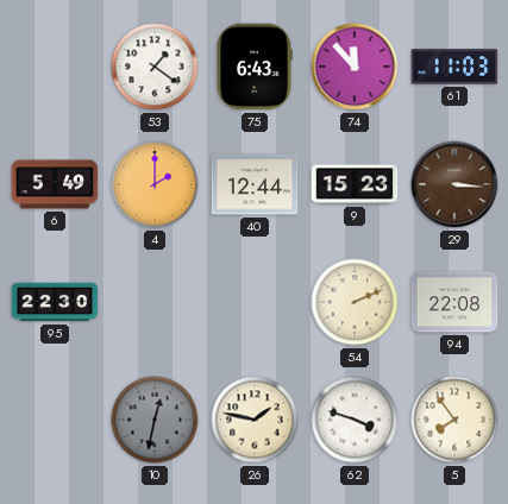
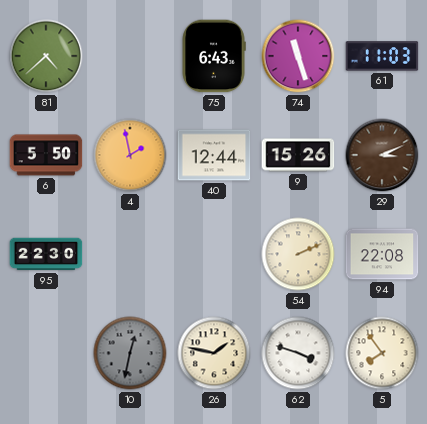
81: none -> 4:38 (46, 56)
53: 1:21 -> none (155, 67)
74: 11:53 -> 11:27 (298, 56)
6: 5:49 -> 5:50 (46, 155)
4: 2:00 -> 1:58 (130, 155)
9: 15:23 -> 15:26 (298, 155)
29: 3:16 -> 3:11 (382, 155)
